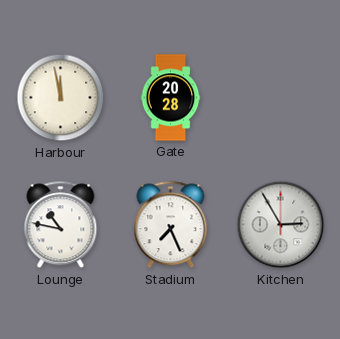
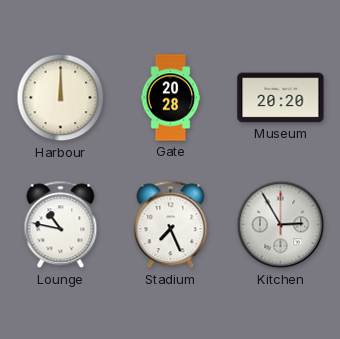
Harbour: 11:58 -> 12:00 (61, 98)
Museum: none -> 20:20 (281, 98)
